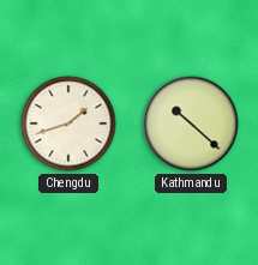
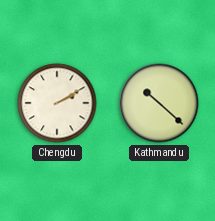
Chengdu: 1:42 -> 2:10 (57, 103)
